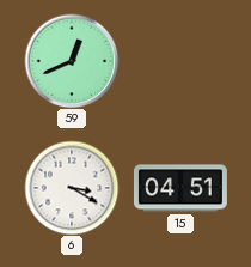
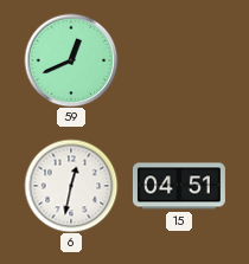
6: 3:20 -> 12:32 (71, 186)
